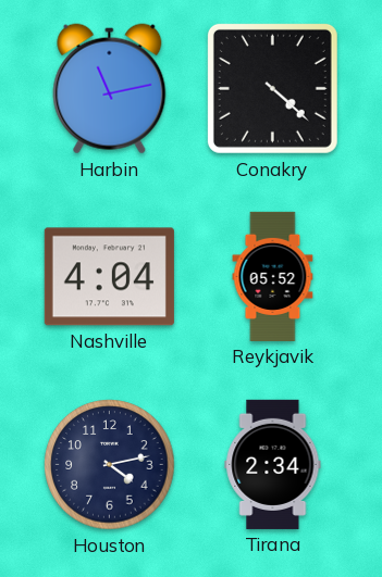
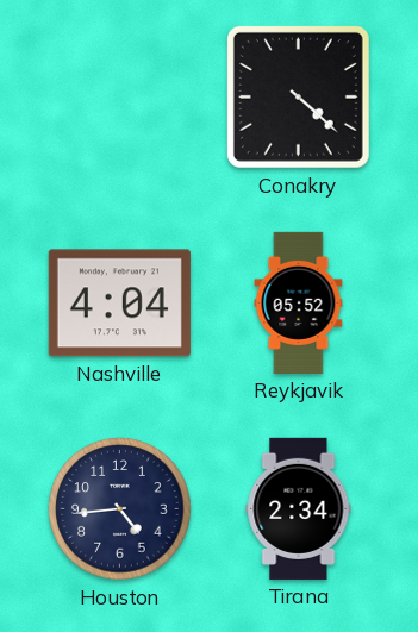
Harbin: 11:13 -> none (110, 89)
Houston: 4:13 -> 4:44 (120, 509)
